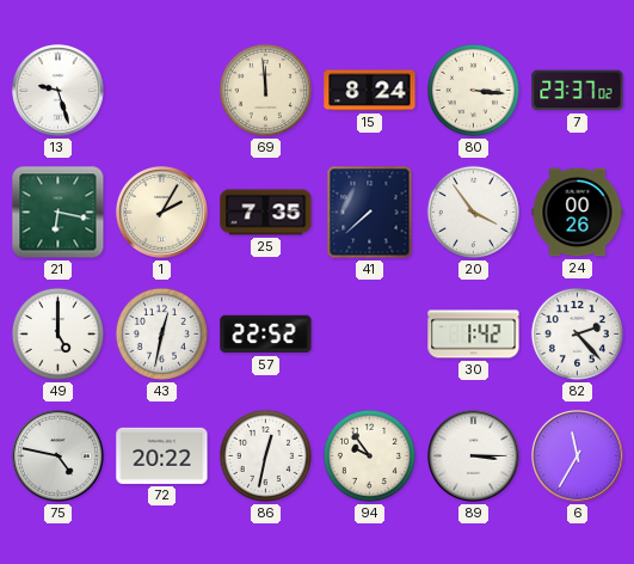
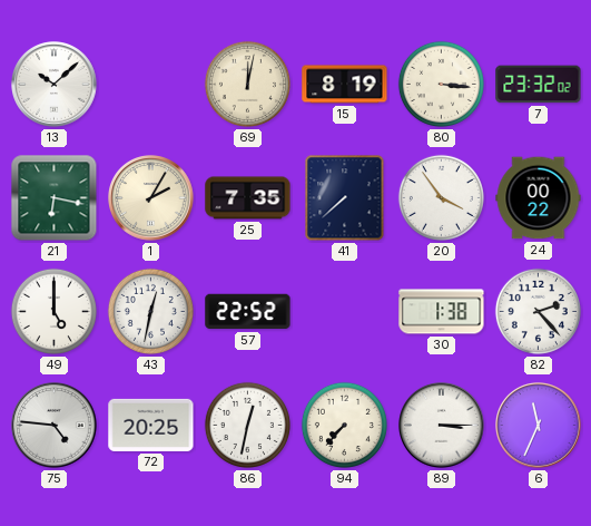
13: 9:27 -> 10:08 (55, 85)
69: 11:59 -> 12:02 (247, 84)
15: 8:24 -> 8:19 (345, 85)
7: 23:37 -> 23:32 (539, 85)
24: 00:26 -> 00:22 (539, 198)
30: 1:42 -> 1:38 (442, 312)
75: 4:47 -> 4:46 (55, 426)
72: 20:22 -> 20:25 (151, 425)
94: 9:54 -> 7:37 (344, 425)
6: 11:35 -> 11:34 (539, 426)
